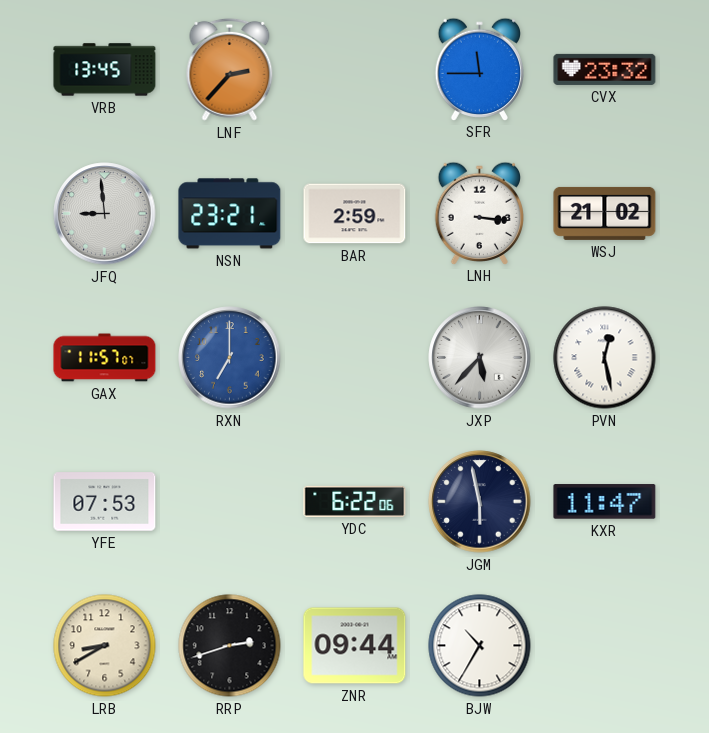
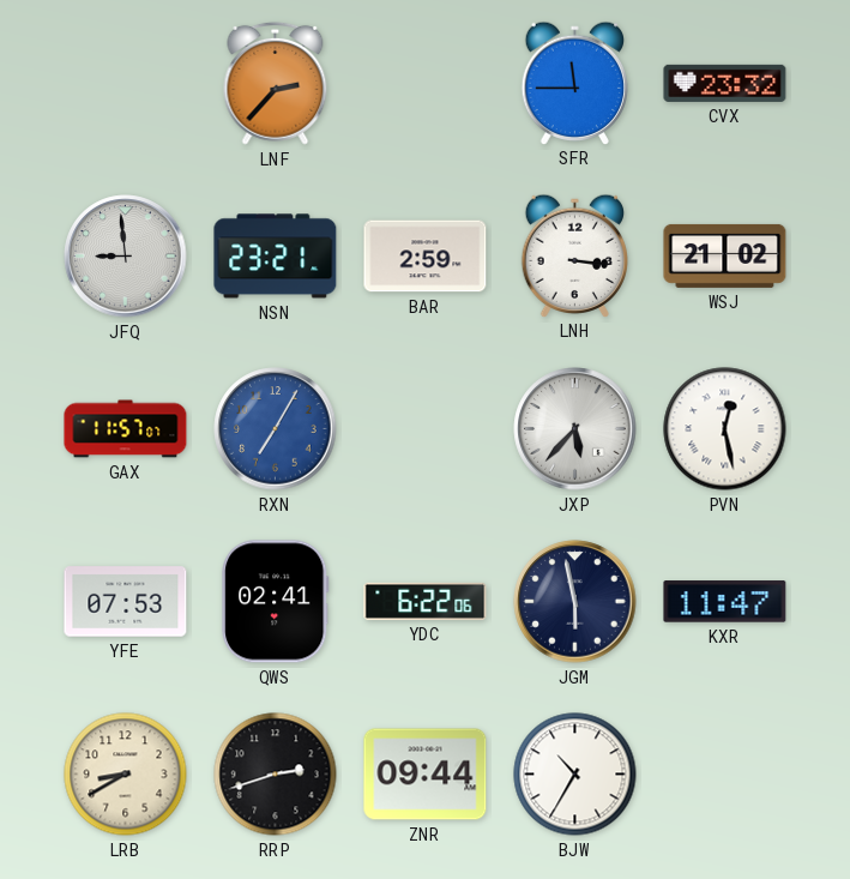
VRB: 13:45 -> none (105, 70)
RXN: 7:00 -> 7:05 (276, 429)
QWS: none -> 02:41 (276, 602)
